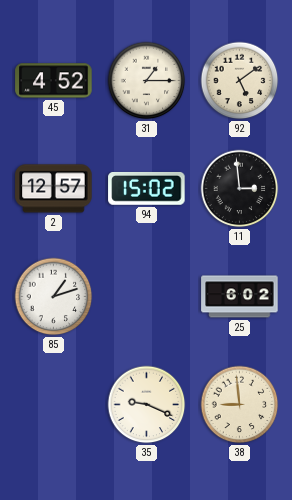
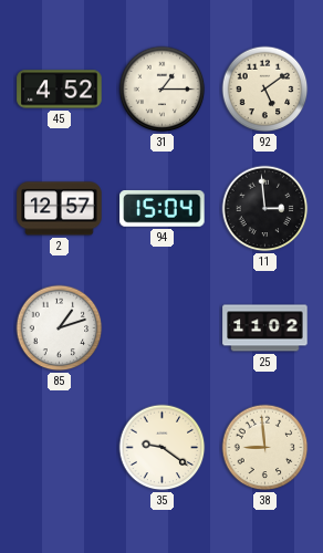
94: 15:02 -> 15:04 (163, 208)
25: 6:02 -> 11:02 (265, 328)
35: 9:19 -> 9:21 (163, 448)
